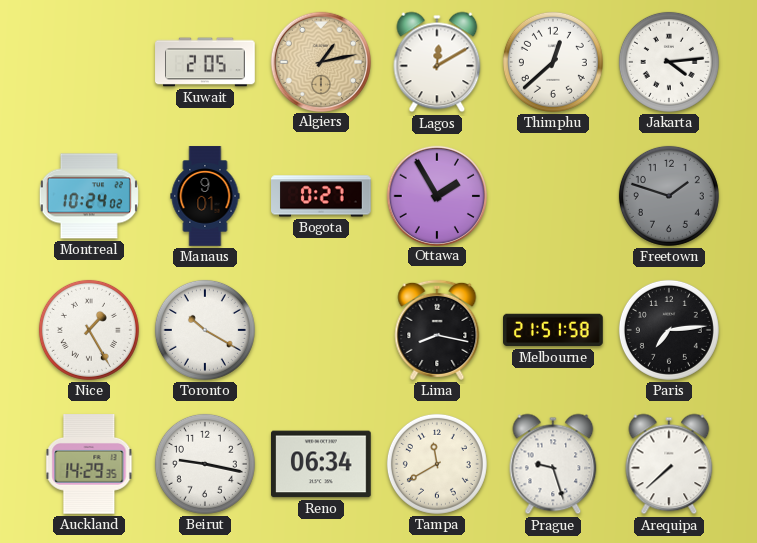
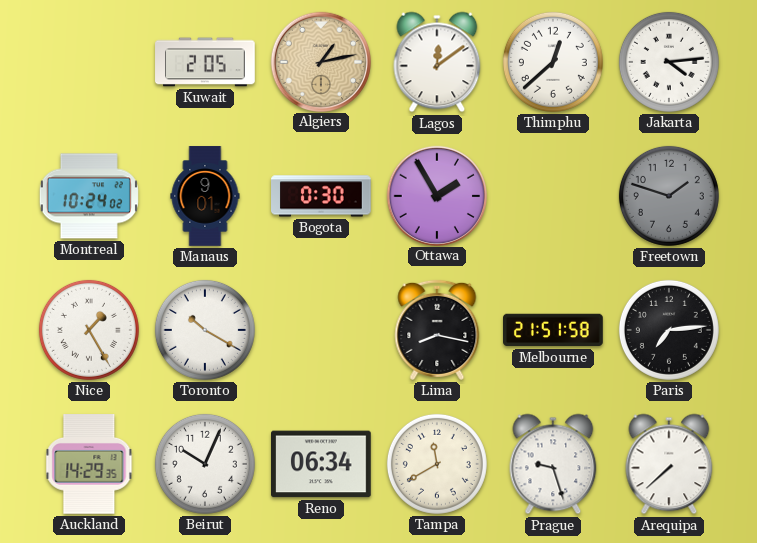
Lagos: 12:10 -> 12:09 (437, 62)
Bogota: 0:27 -> 0:30 (322, 196)
Beirut: 9:17 -> 10:04 (205, 464)
